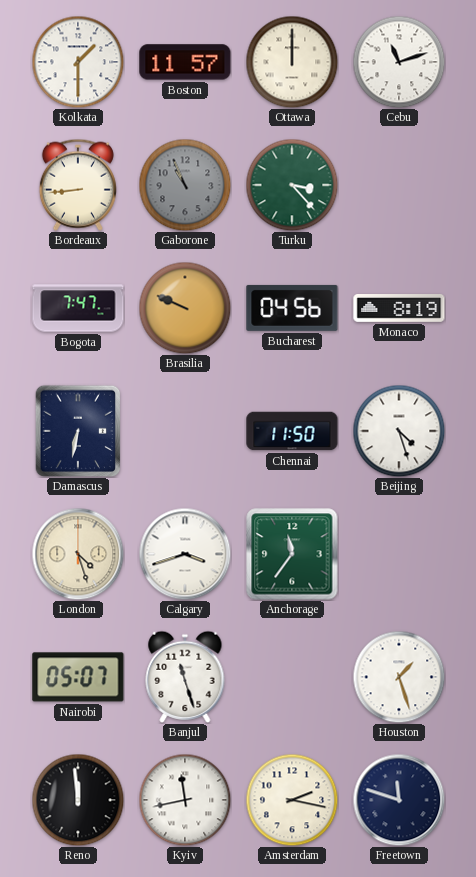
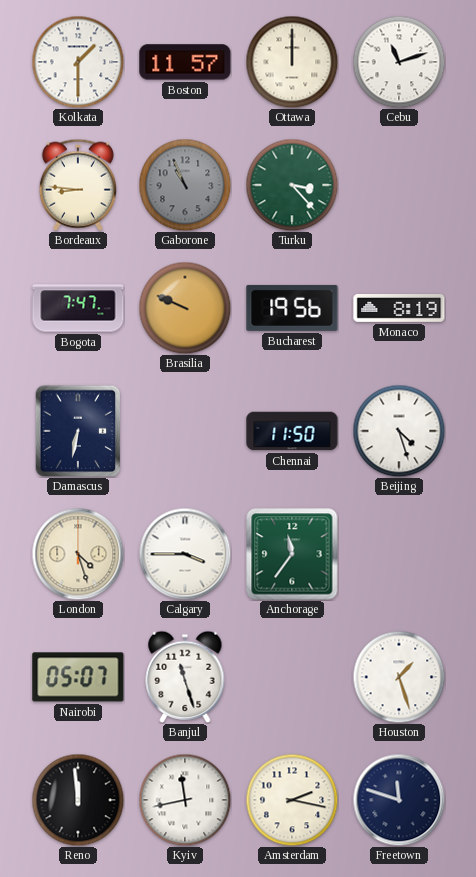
Bordeaux: 8:44 -> 8:46 (78, 185)
Bucharest: 04:56 -> 19:56 (292, 308)
Calgary: 3:42 -> 3:45 (185, 554)
